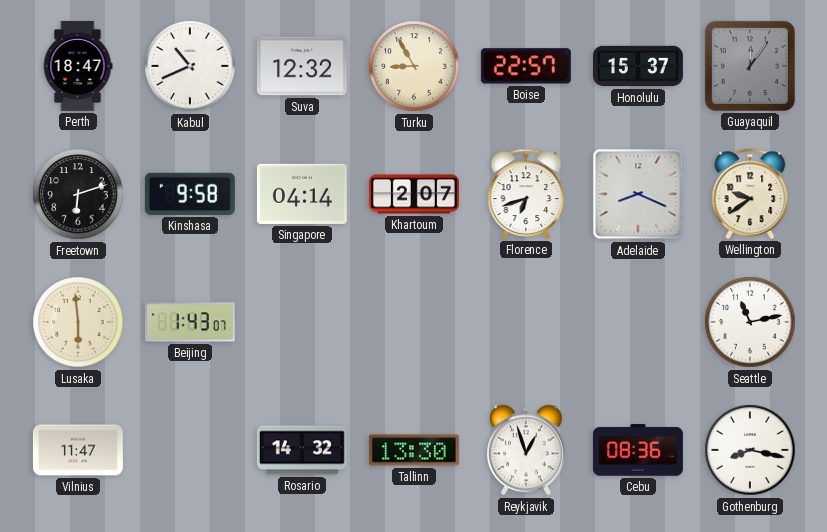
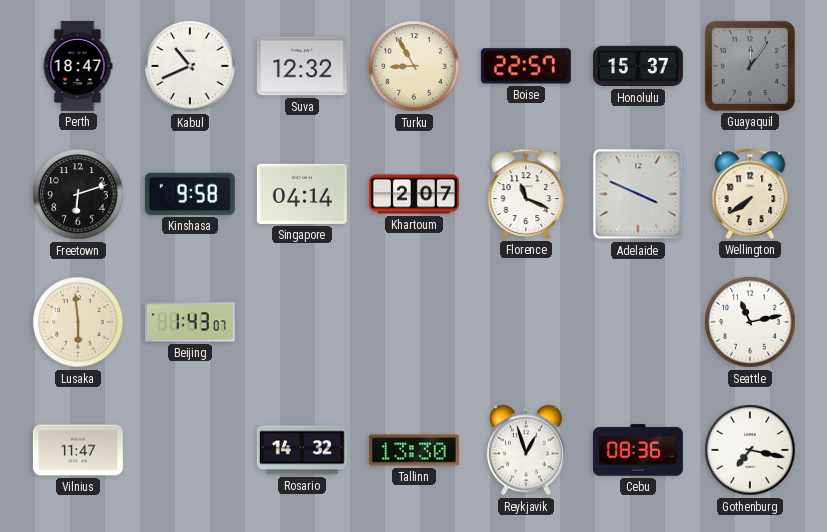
Florence: 6:42 -> 11:19 (526, 194)
Adelaide: 8:19 -> 3:49 (638, 194)
Wellington: 9:39 -> 7:39 (750, 194)
Gothenburg: 8:17 -> 7:17 (750, 450)
